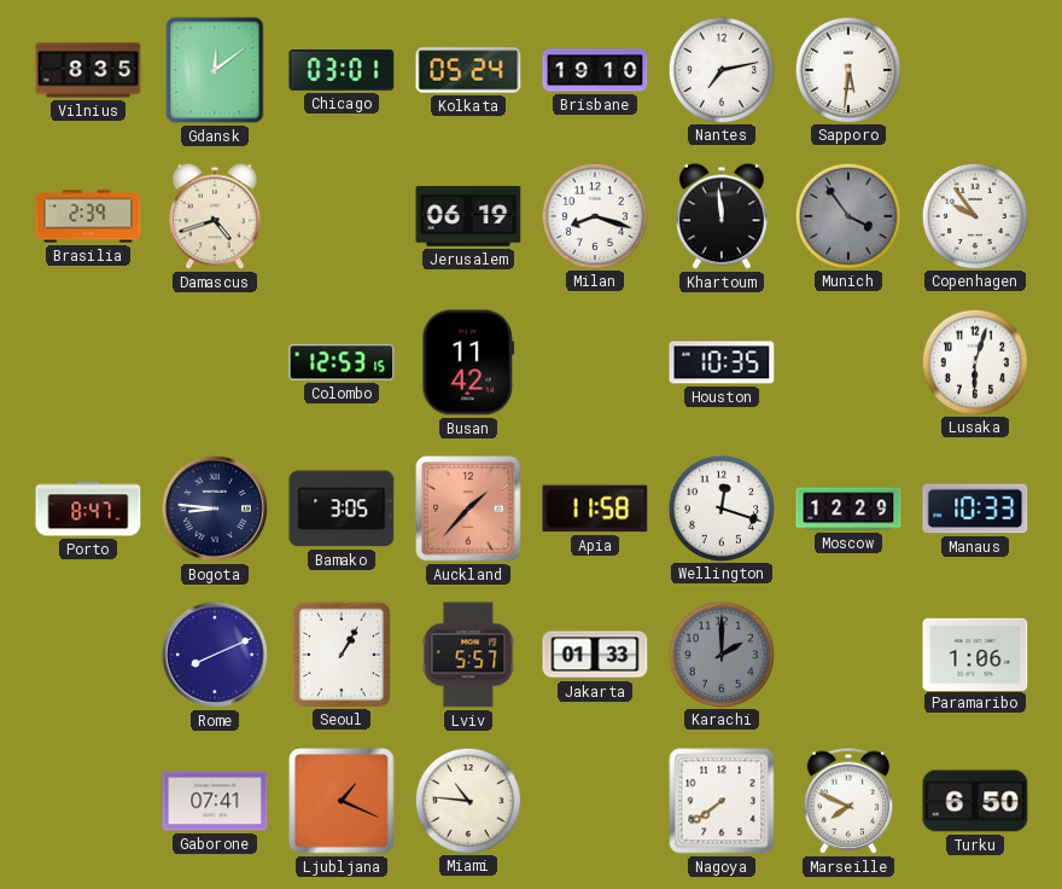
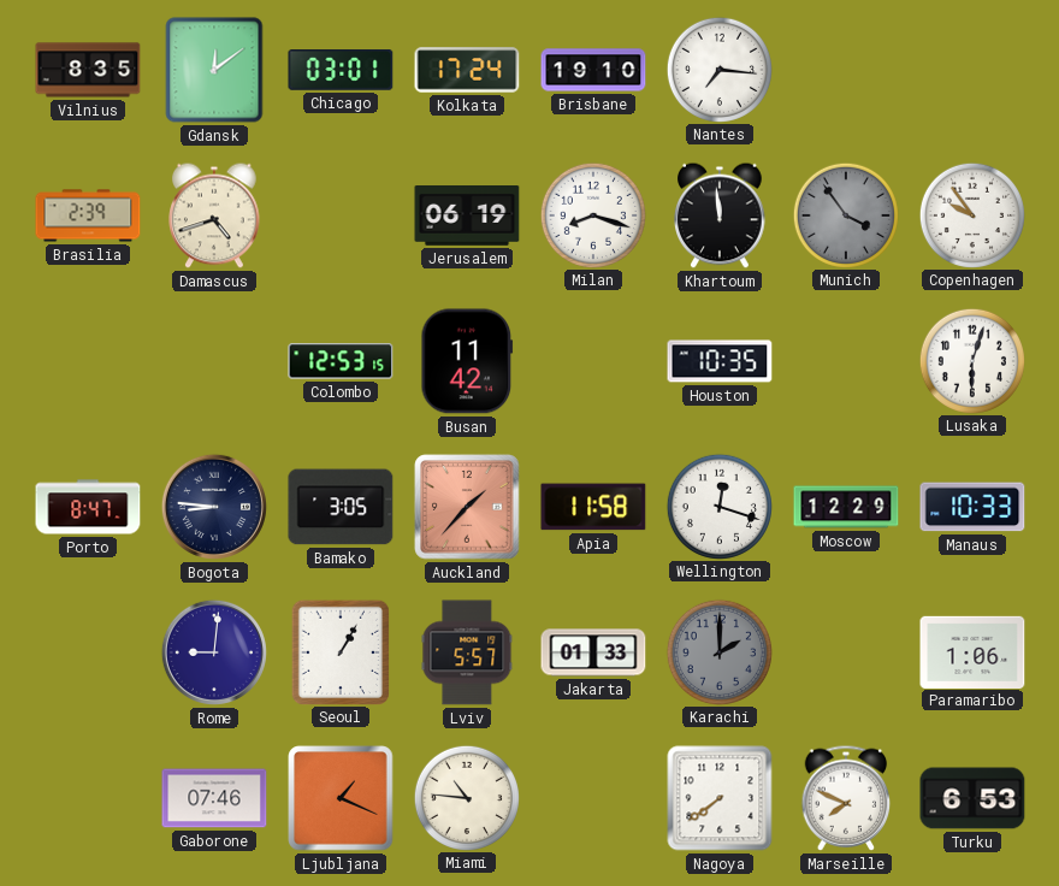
Kolkata: 05:24 -> 17:24 (467, 70)
Nantes: 7:13 -> 7:16 (720, 69)
Sapporo: 5:31 -> none (848, 69)
Rome: 8:11 -> 9:01 (214, 652)
Gaborone: 07:41 -> 07:46 (214, 798)
Turku: 6:50 -> 6:53 (972, 798)
